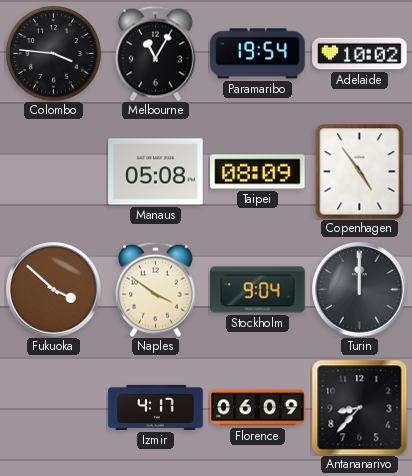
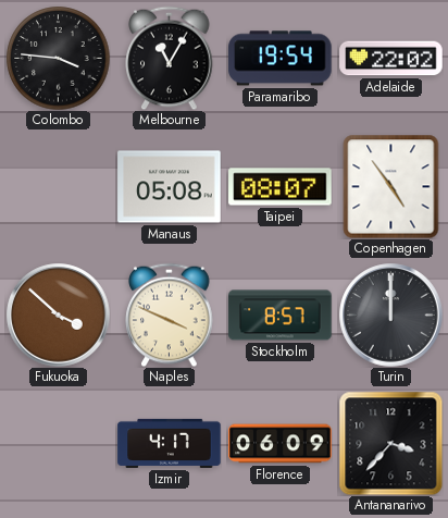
Adelaide: 10:02 -> 22:02 (391, 59)
Taipei: 08:09 -> 08:07 (281, 187)
Naples: 3:51 -> 3:49 (170, 314)
Stockholm: 9:04 -> 8:57 (281, 316)
Antananarivo: 8:37 -> 3:37 (390, 443)
